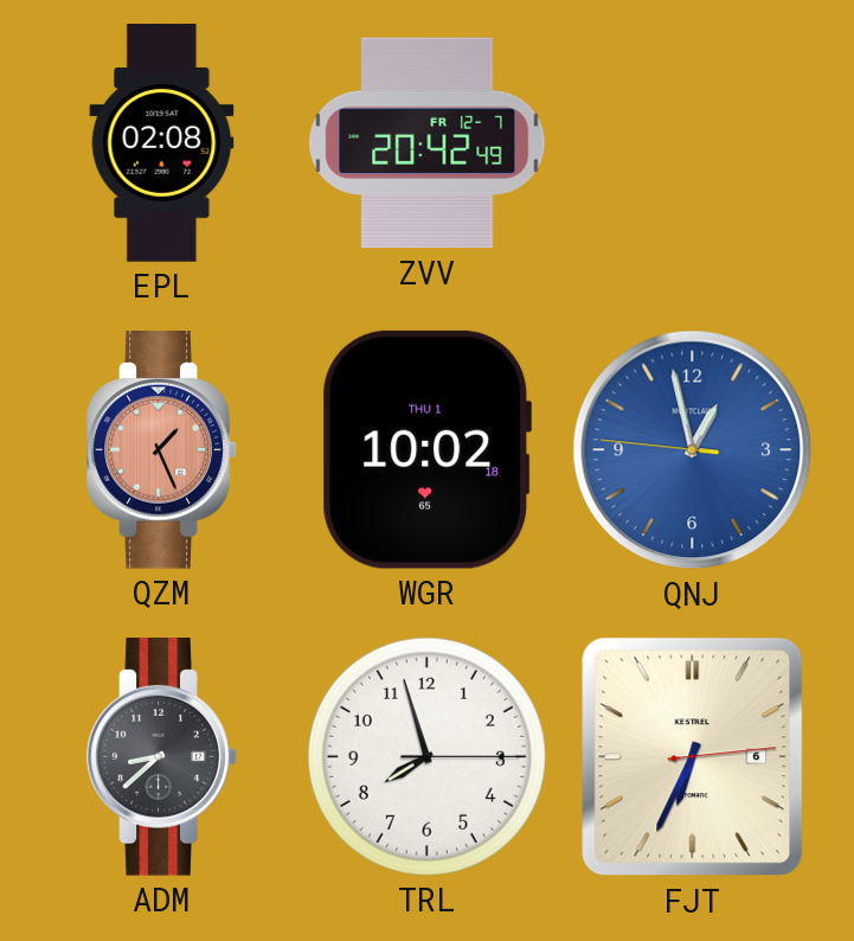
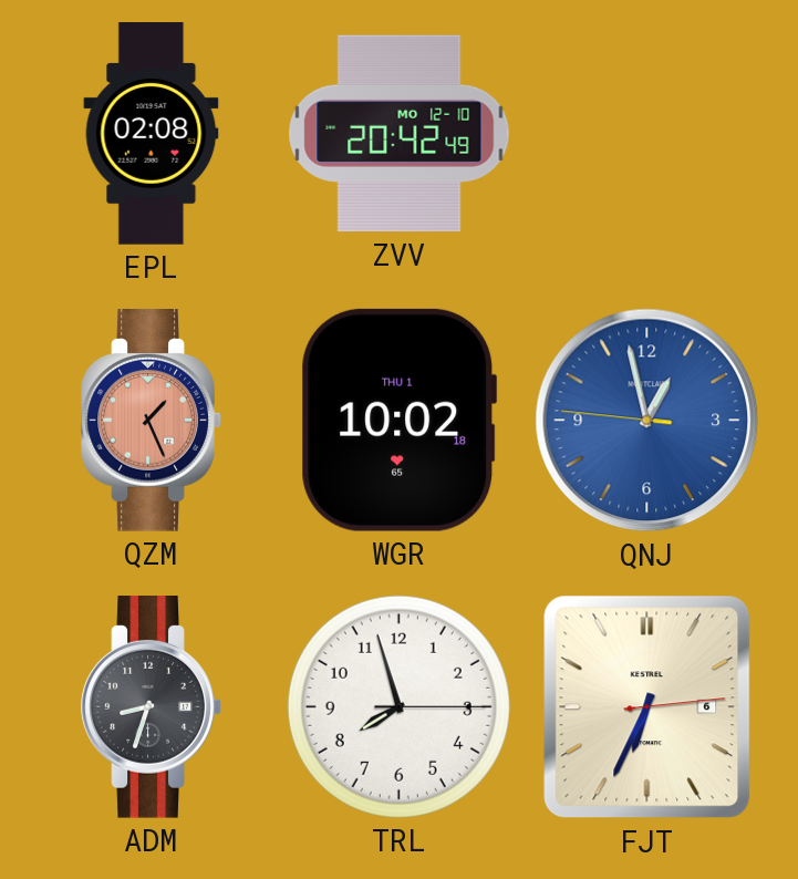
ZVV date: FR 12-7 -> MO 12-10 (400, 134)
ADM: 8:38 -> 8:33 (152, 707)
